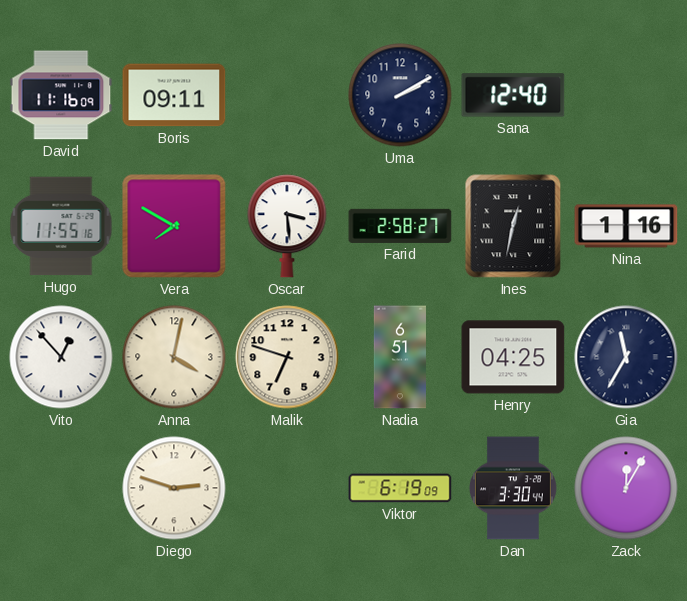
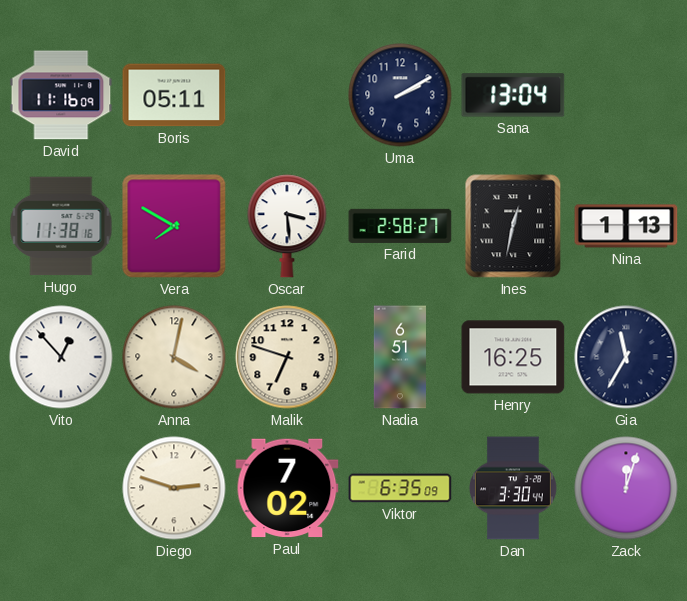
Boris: 09:11 -> 05:11 (174, 95)
Sana: 12:40 -> 13:04 (513, 95)
Hugo: 11:55 -> 11:38 (61, 226)
Nina: 1:16 -> 1:13 (626, 226)
Henry: 04:25 -> 16:25 (513, 357)
Paul: none -> 7:02 (287, 488)
Viktor: 6:19 -> 6:35 (400, 488)
Zack: 12:05 -> 12:03 (626, 488)
